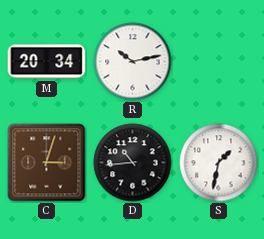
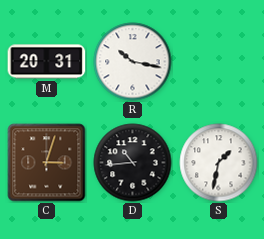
M: 20:34 -> 20:31 (47, 62)
R: 10:13 -> 10:17 (133, 62)
